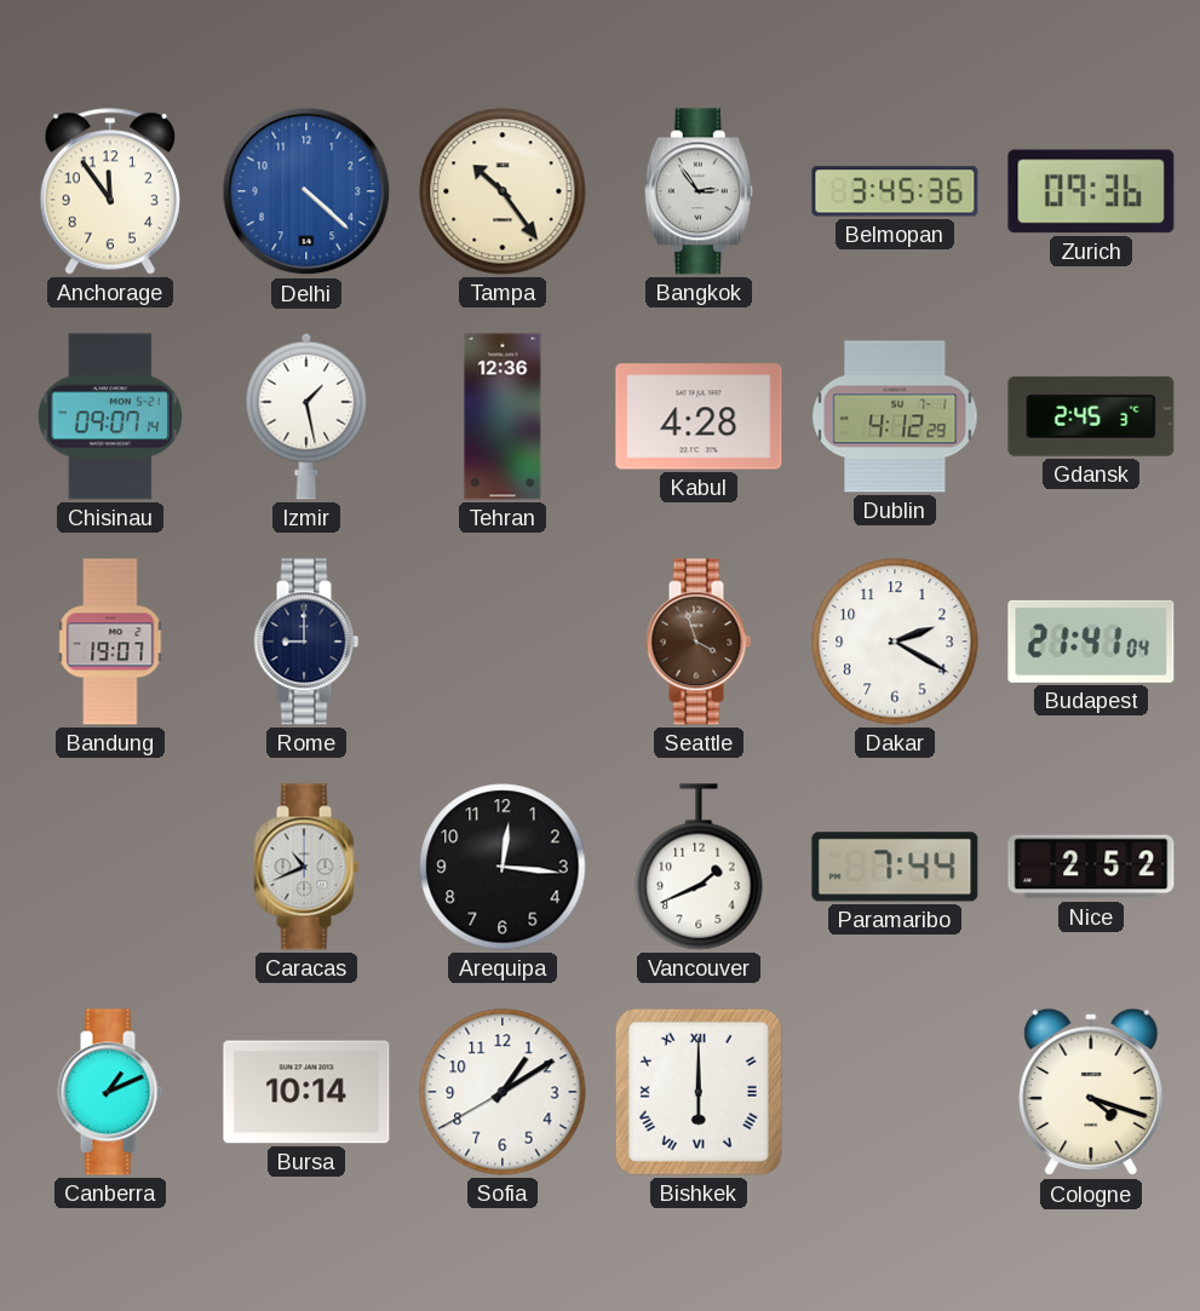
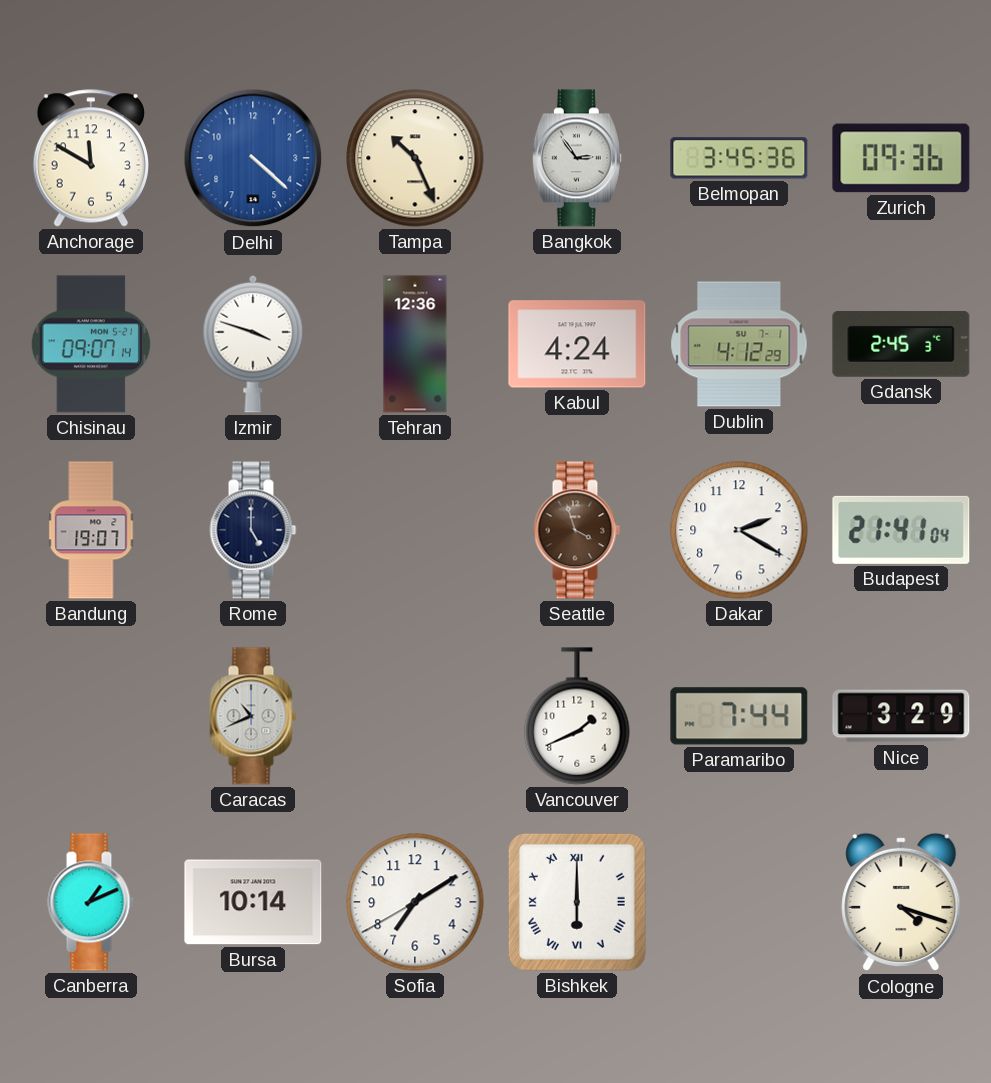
Anchorage: 11:54 -> 11:50 (91, 158)
Tampa: 10:24 -> 10:26 (415, 158)
Izmir: 1:28 -> 3:48 (253, 344)
Kabul: 4:28 -> 4:24 (577, 344)
Rome: 9:00 -> 5:00 (253, 530)
Arequipa: 12:16 -> none (503, 867)
Nice: 2:52 -> 3:29 (901, 716)
Sofia: 1:09 -> 7:09 (415, 902)
